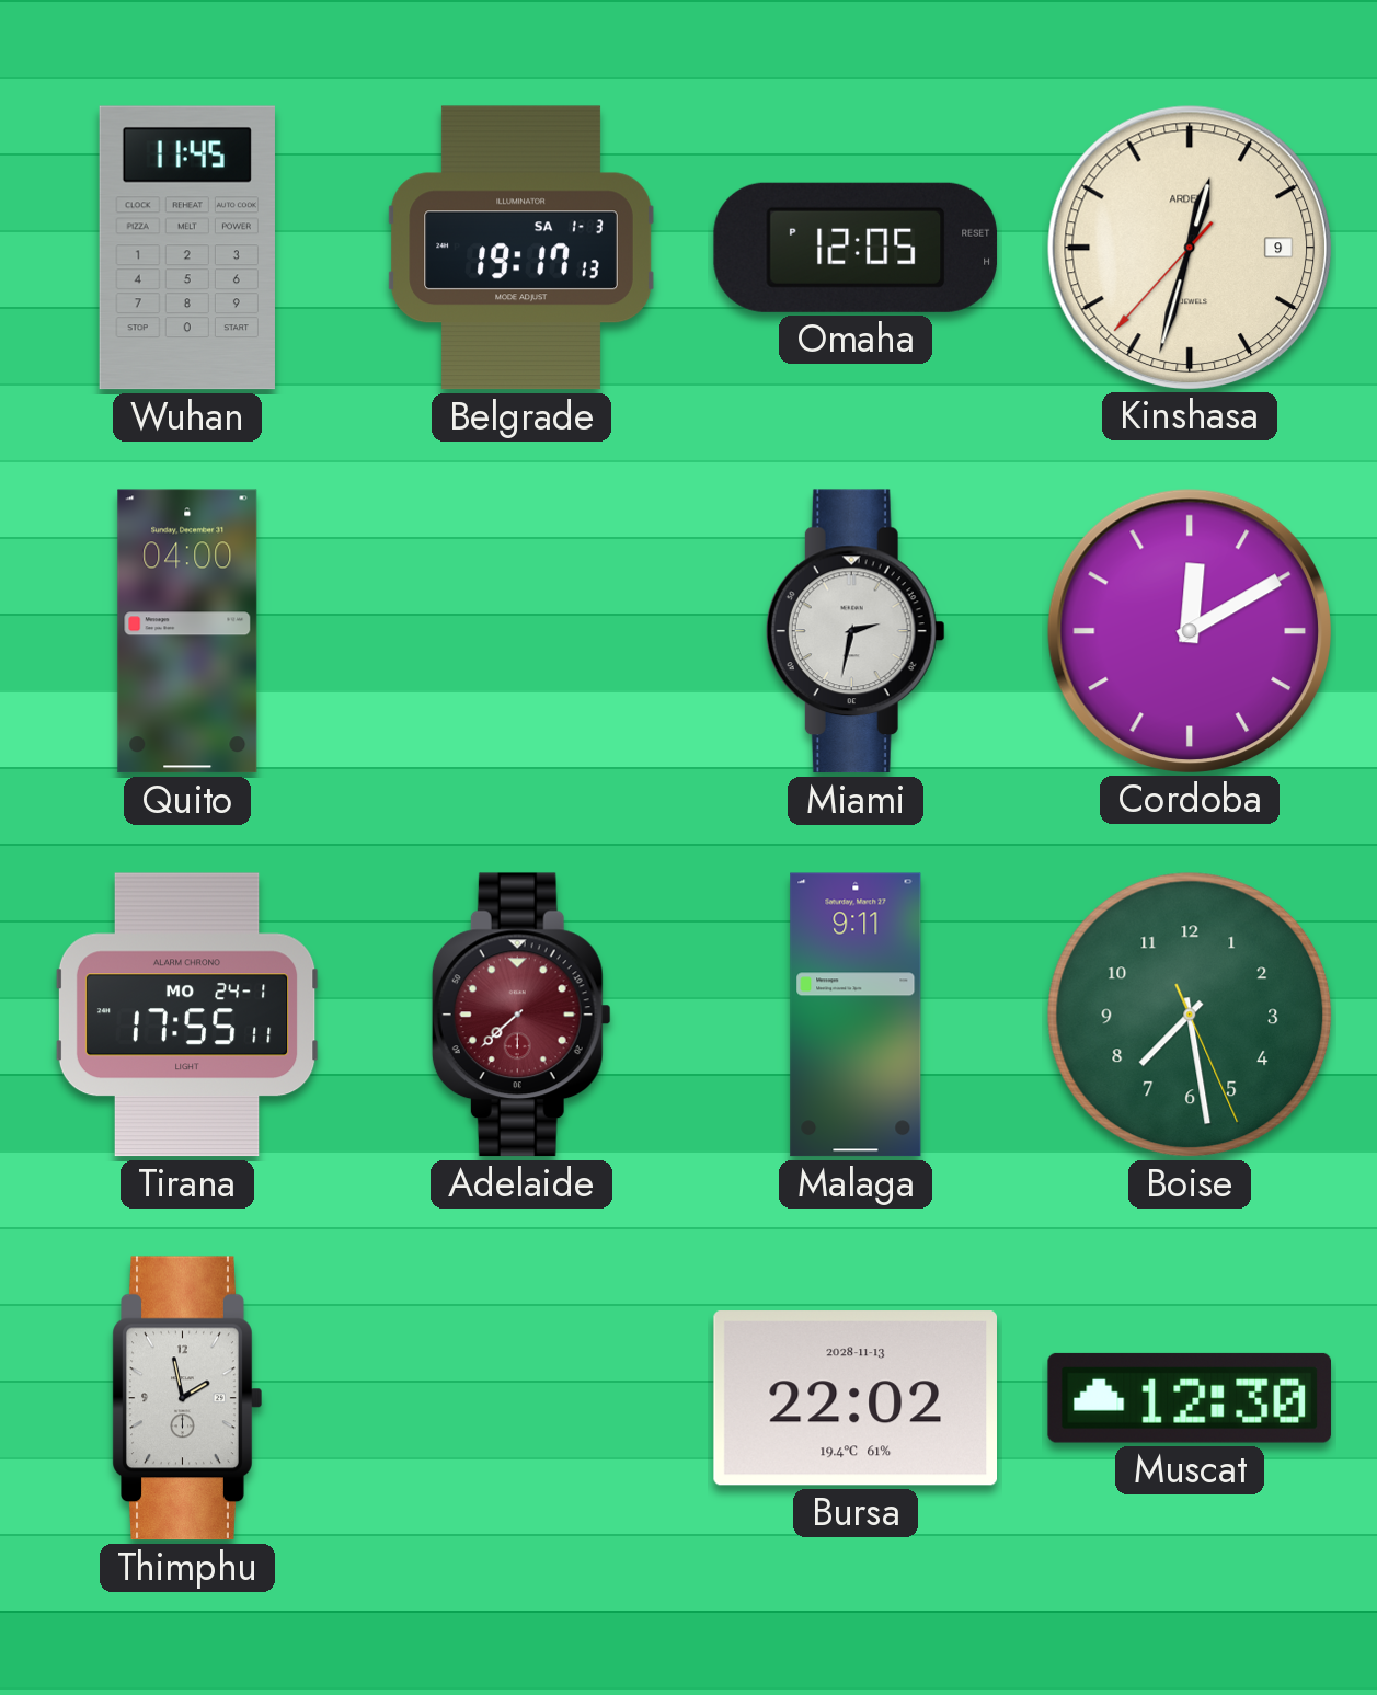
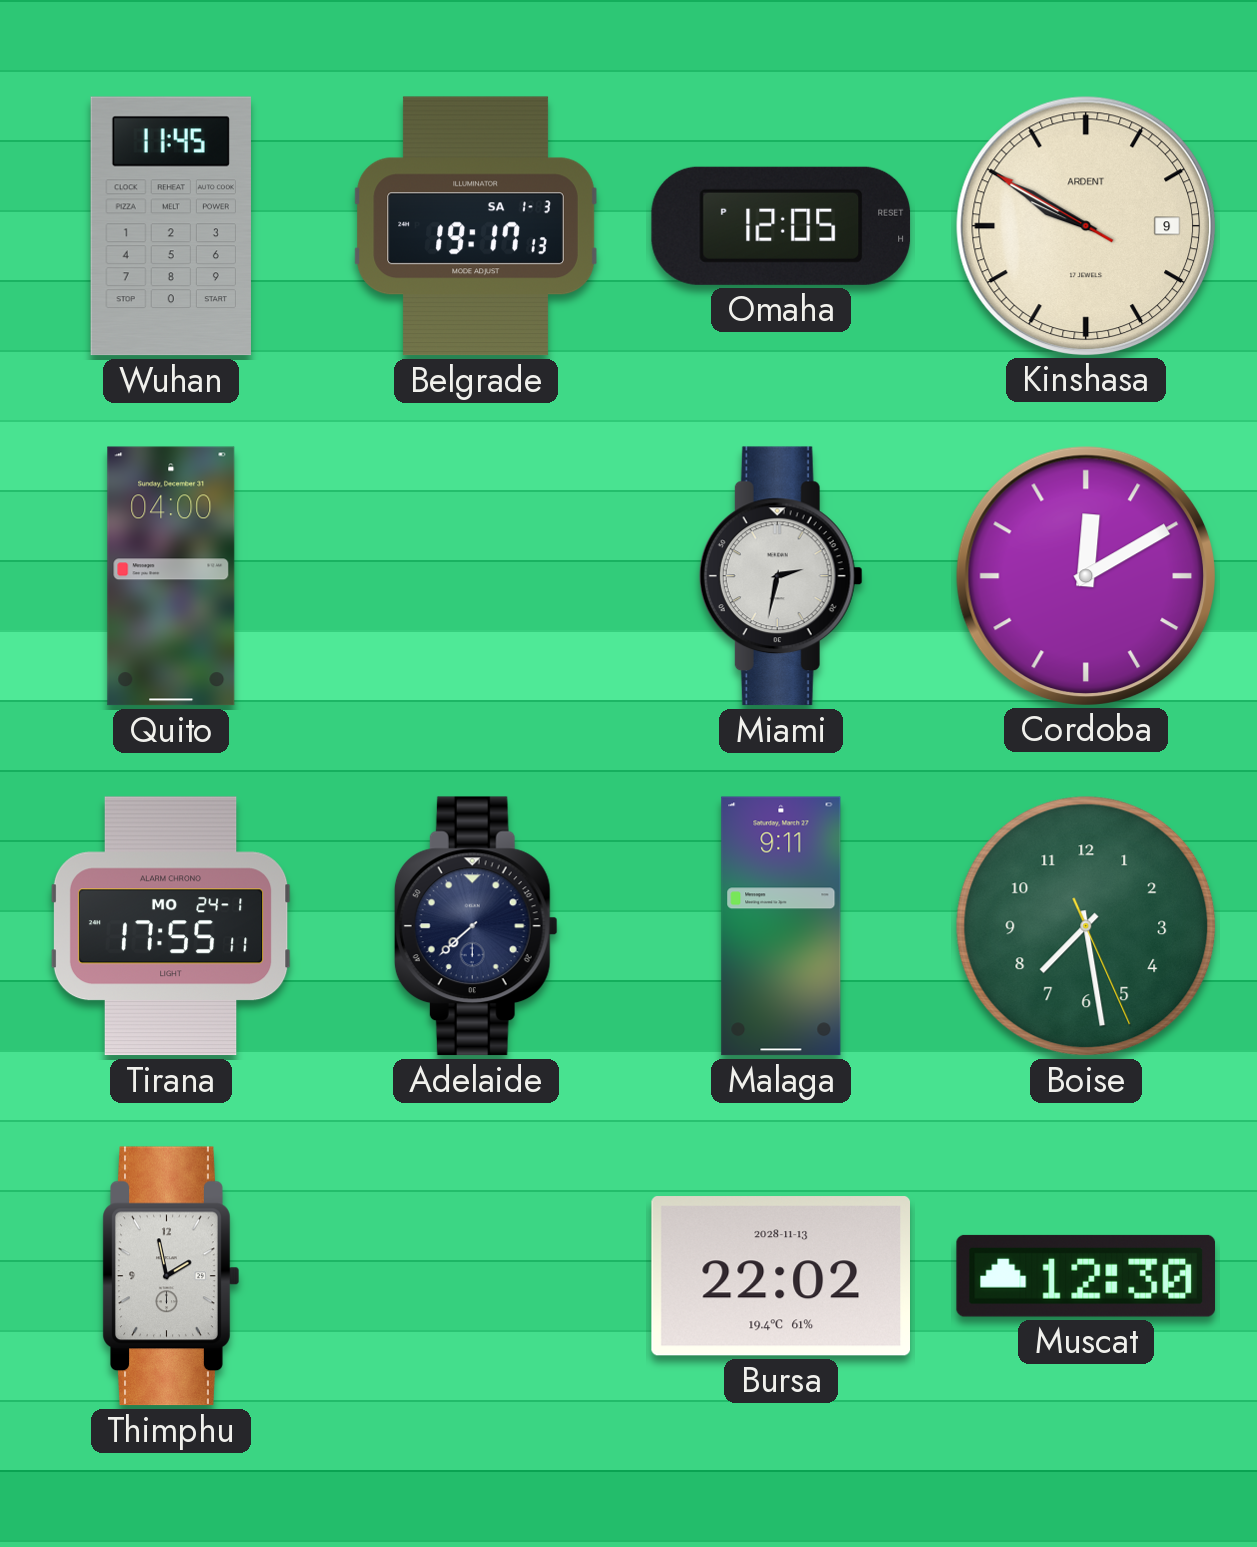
Kinshasa: 12:32 -> 9:49 (1085, 225)
Adelaide dial: burgundy -> navy (476, 926)
